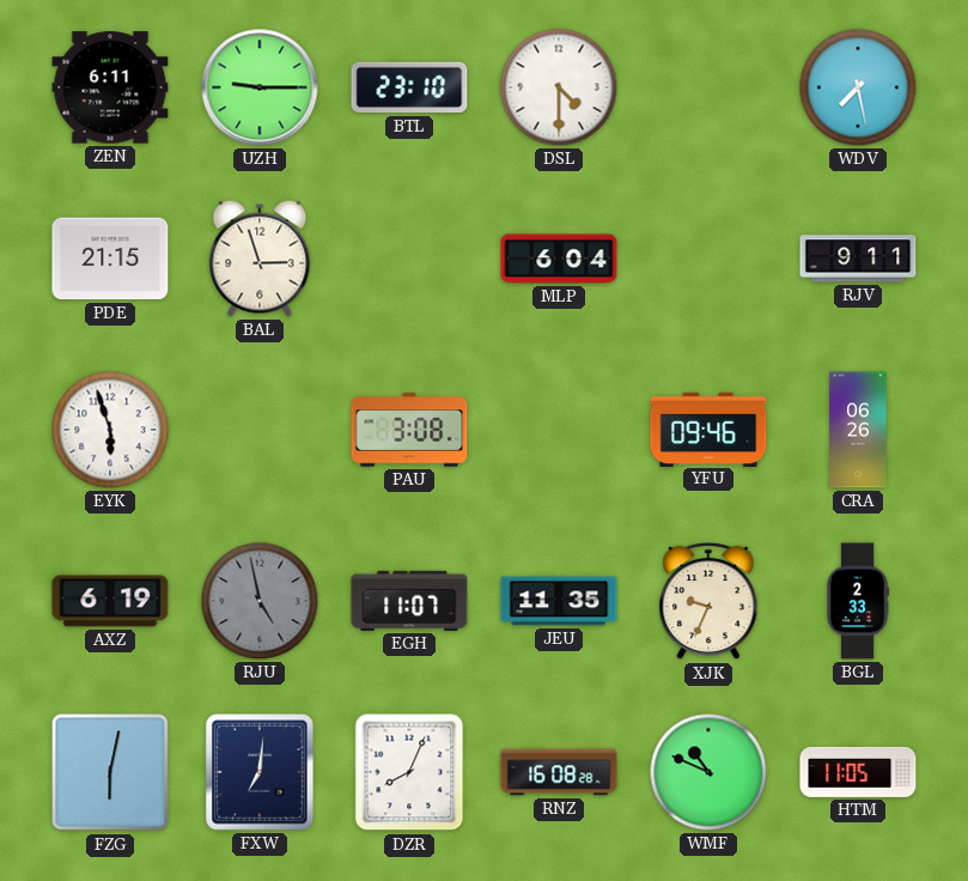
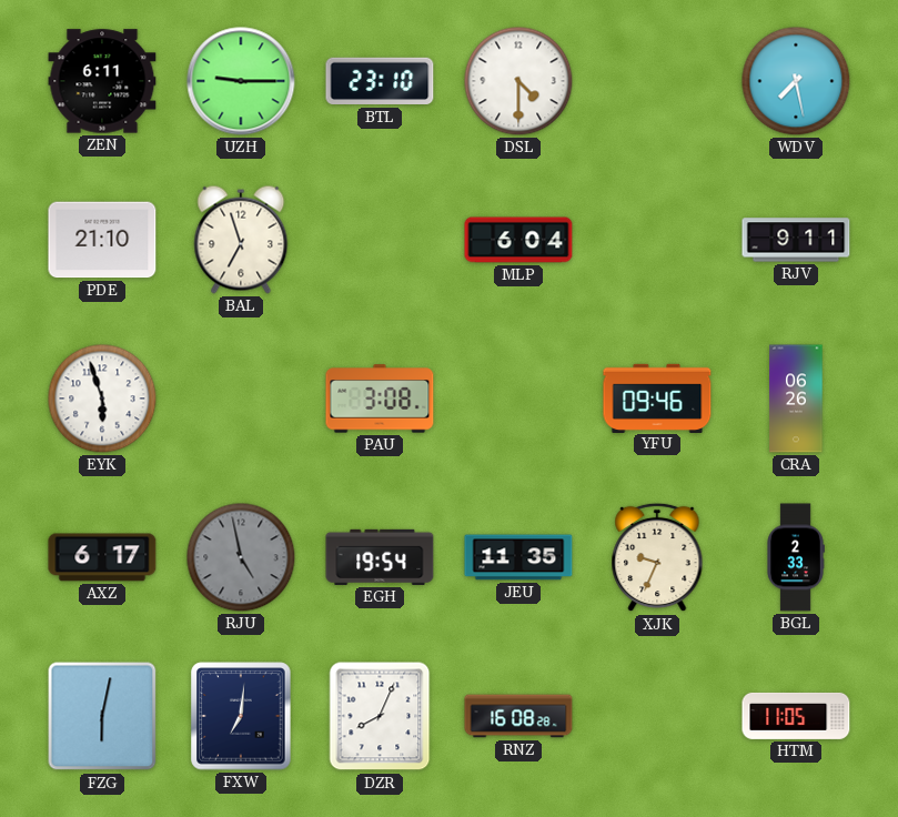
PDE: 21:15 -> 21:10 (102, 240)
BAL: 2:57 -> 6:57 (241, 240)
AXZ: 6:19 -> 6:17 (102, 557)
EGH: 11:07 -> 19:54 (380, 557)
WMF: 10:49 -> none (708, 772)
